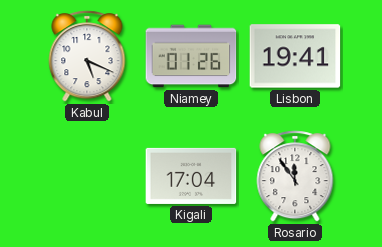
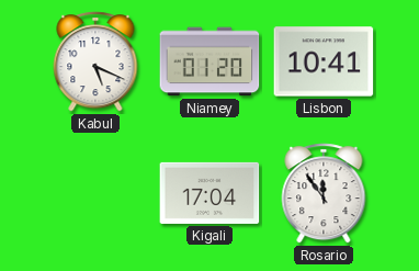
Niamey: 01:26 -> 01:20 (209, 61)
Lisbon: 19:41 -> 10:41 (324, 61)
